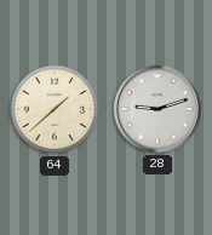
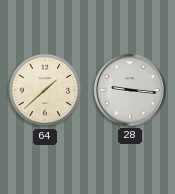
28: 9:12 -> 9:16 (130, 90)
